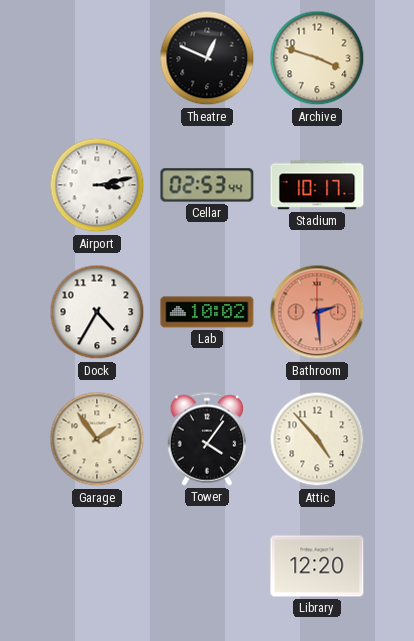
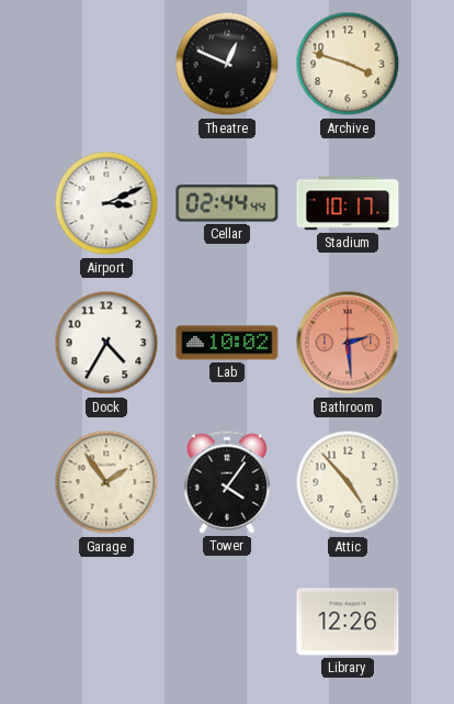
Airport: 3:13 -> 3:11 (106, 203)
Cellar: 02:53 -> 02:44 (227, 203)
Library: 12:20 -> 12:26 (348, 622)
